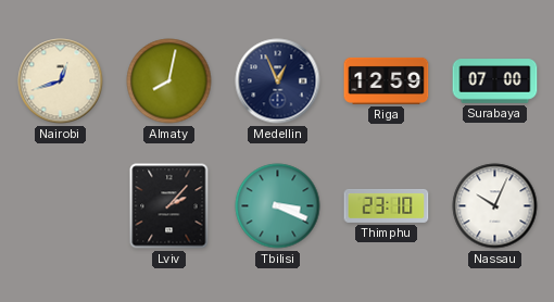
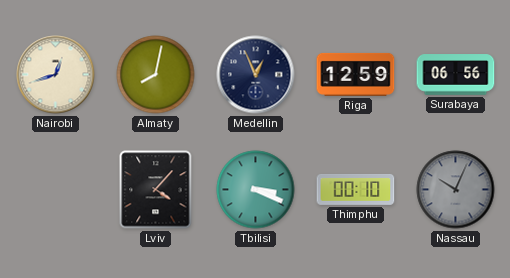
Surabaya: 07:00 -> 06:56 (456, 75)
Lviv: 2:07 -> 4:07 (156, 190)
Thimphu: 23:10 -> 00:10 (356, 189)
Nassau dial: white -> grey (456, 190)
